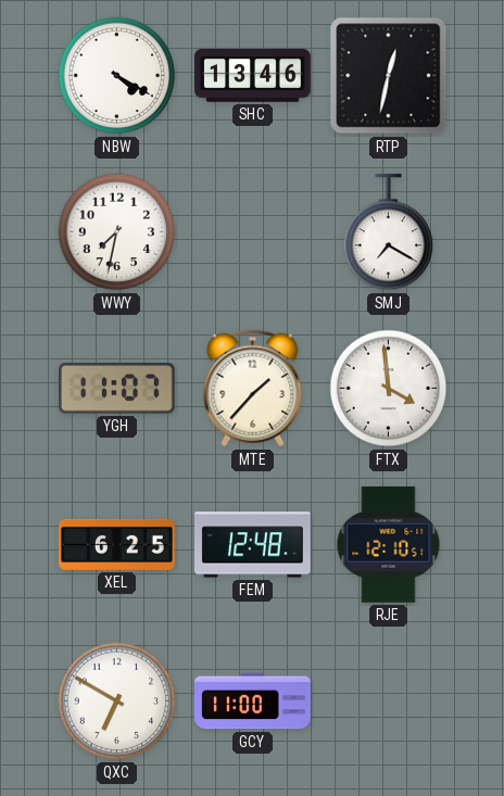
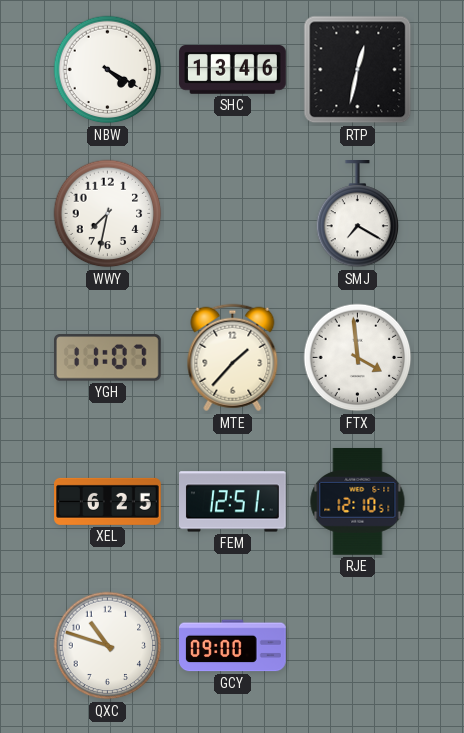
FEM: 12:48 -> 12:51 (233, 502)
QXC: 6:50 -> 10:48 (108, 646)
GCY: 11:00 -> 09:00 (233, 646)
